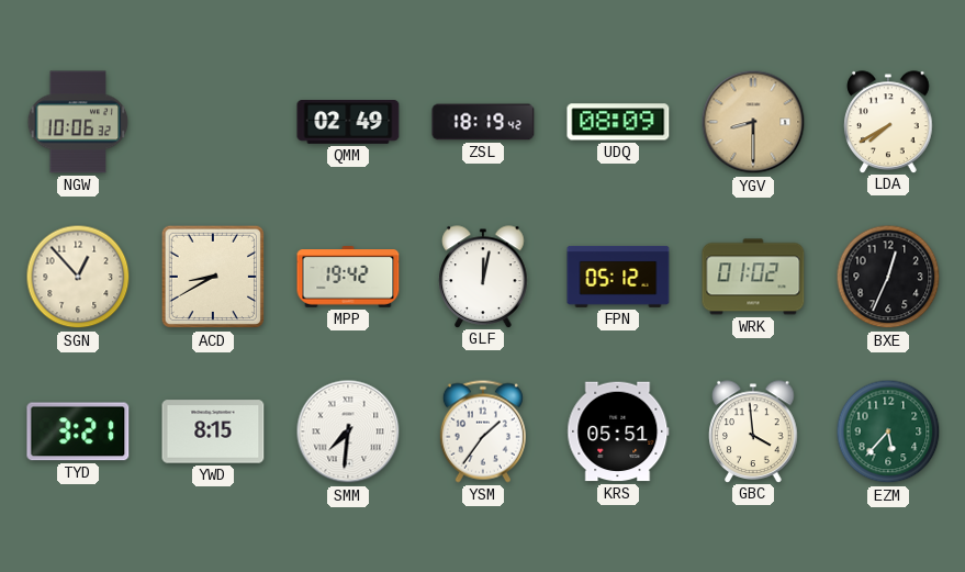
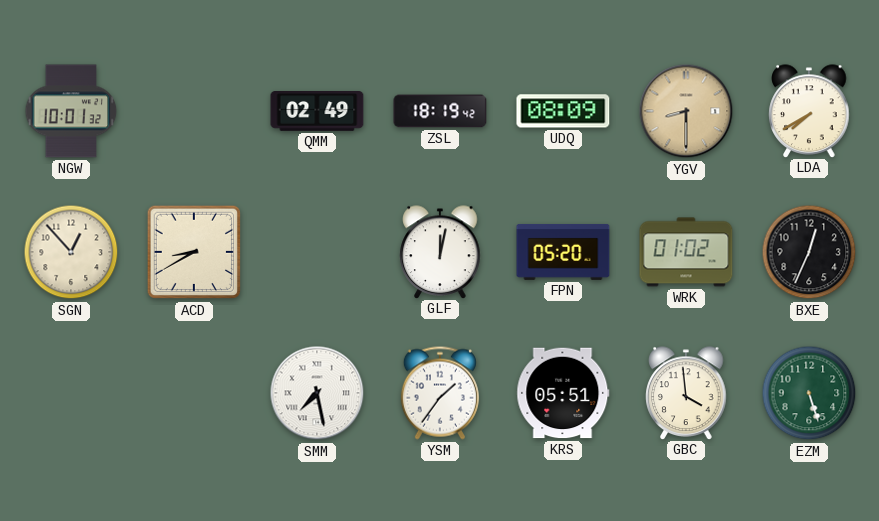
NGW: 10:06 -> 10:01 (71, 111)
MPP: 19:42 -> none (348, 277)
FPN: 05:12 -> 05:20 (563, 252)
TYD: 3:21 -> none (78, 431)
YWD: 8:15 -> none (213, 431)
SMM: 7:31 -> 7:28 (317, 393)
EZM: 5:37 -> 5:27 (809, 393)
